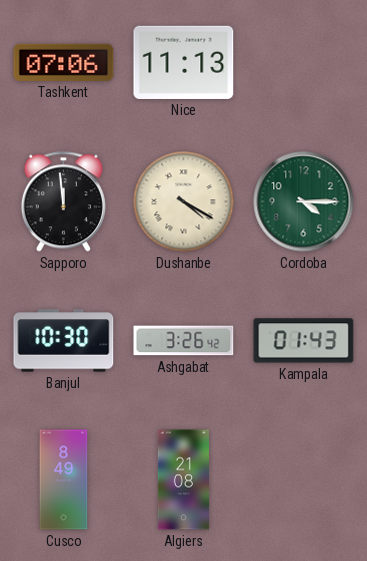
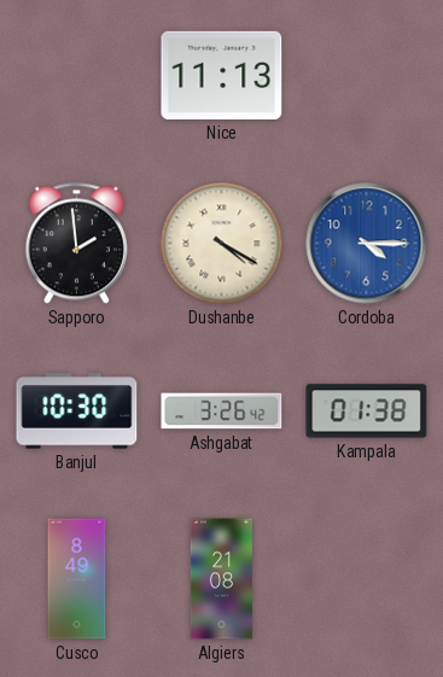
Tashkent: 07:06 -> none (64, 62)
Sapporo: 11:59 -> 1:59 (76, 244)
Cordoba dial: green -> blue (367, 244)
Kampala: 01:43 -> 01:38 (367, 412)
